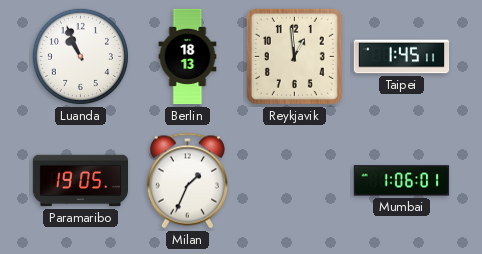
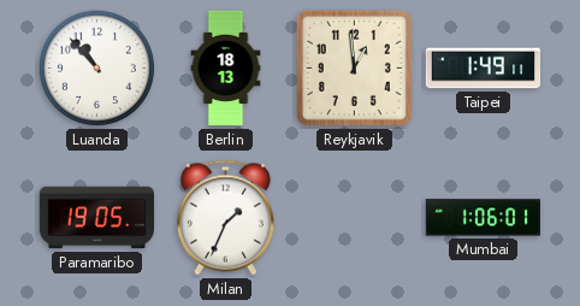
Luanda: 10:56 -> 10:53 (96, 67)
Taipei: 1:45 -> 1:49 (484, 69)
